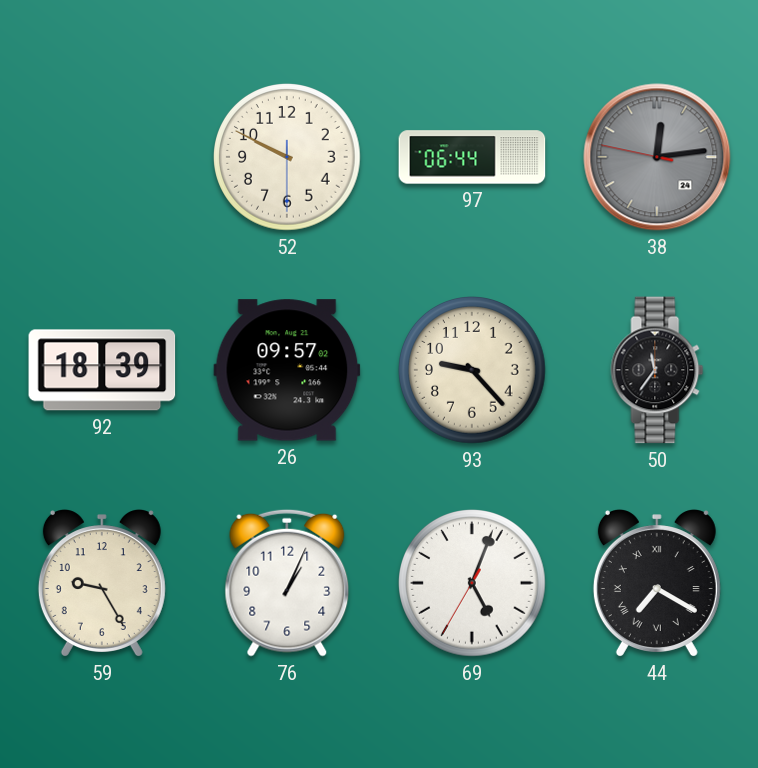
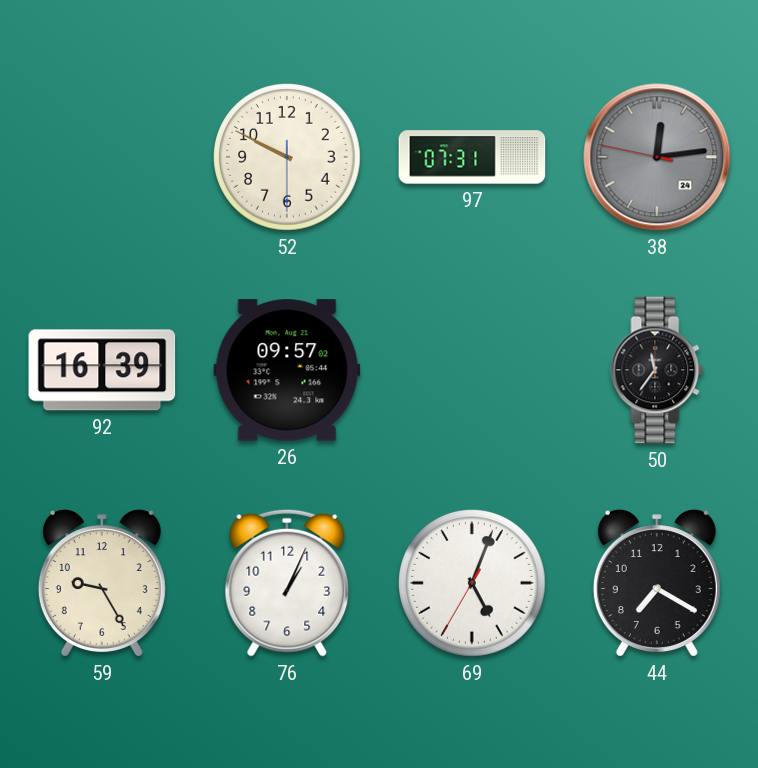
97: 06:44 -> 07:31 (472, 157)
92: 18:39 -> 16:39 (102, 370)
93: 9:23 -> none (473, 371)
44 numerals: Roman -> Arabic (657, 583)
